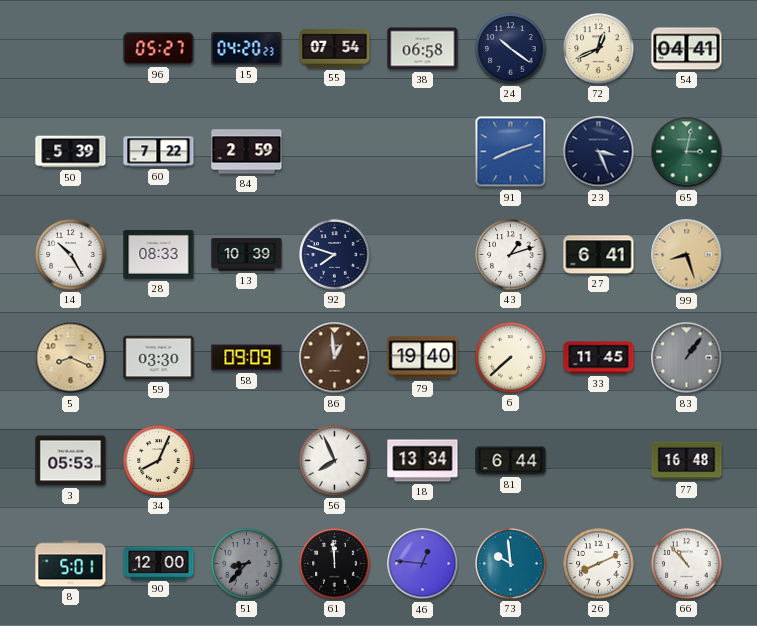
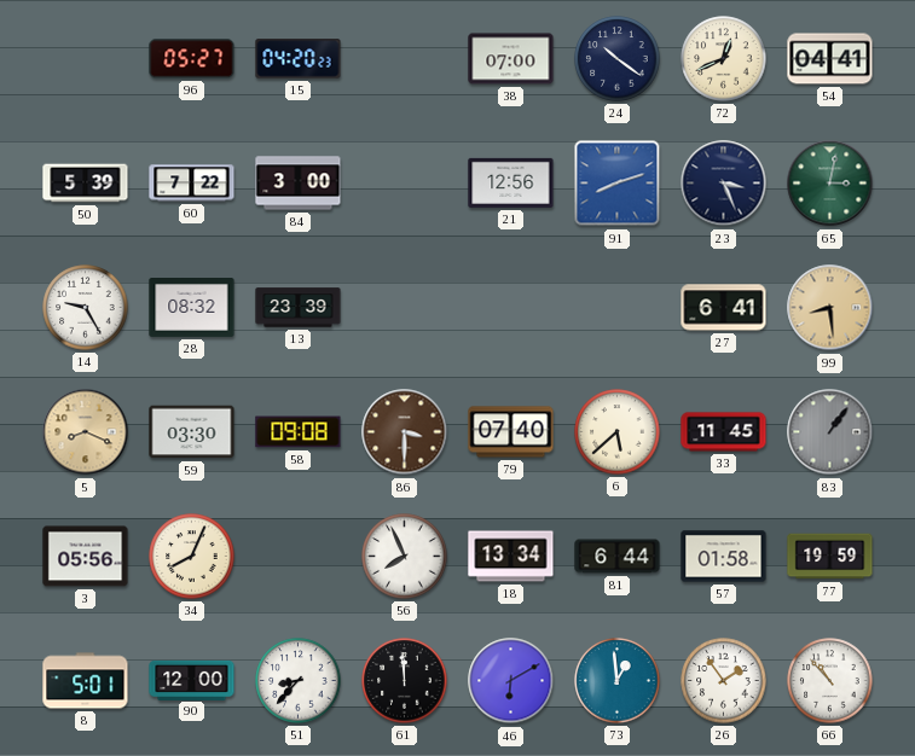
55: 07:54 -> none (335, 49)
38: 06:58 -> 07:00 (511, 59)
84: 2:59 -> 3:00 (299, 184)
21: none -> 12:56 (511, 182)
14: 10:25 -> 9:25 (86, 308)
28: 08:33 -> 08:32 (192, 308)
13: 10:39 -> 23:39 (299, 308)
92: 7:48 -> none (335, 255)
43: 1:12 -> none (511, 255)
99: 8:27 -> 8:29 (830, 308)
58: 09:09 -> 09:08 (299, 432)
86: 12:59 -> 3:30 (405, 432)
79: 19:40 -> 07:40 (511, 432)
6: 7:38 -> 5:38 (618, 432)
3: 05:53 -> 05:56 (86, 557)
57: none -> 01:58 (724, 557)
77: 16:48 -> 19:59 (830, 557)
51 dial: grey -> white (299, 681)
46: 12:46 -> 6:10 (511, 681)
73: 9:59 -> 12:59 (618, 681)
26: 8:11 -> 1:54 (724, 681)
